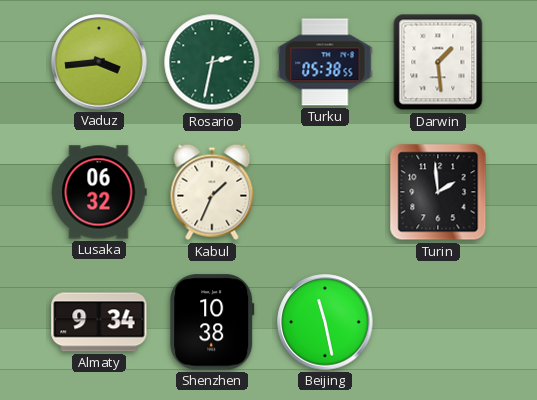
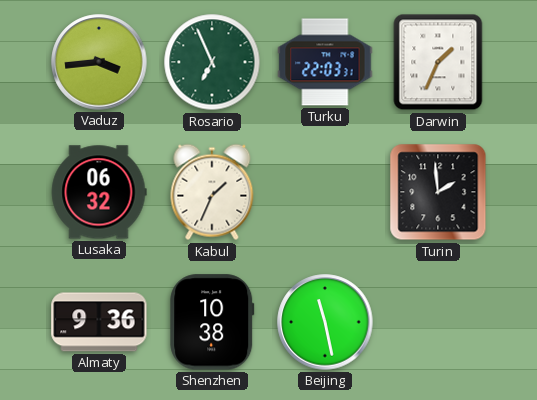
Rosario: 2:32 -> 6:56 (212, 62)
Turku: 05:38 -> 22:03 (325, 62)
Darwin: 1:29 -> 1:34 (438, 62)
Almaty: 9:34 -> 9:36 (99, 322)
